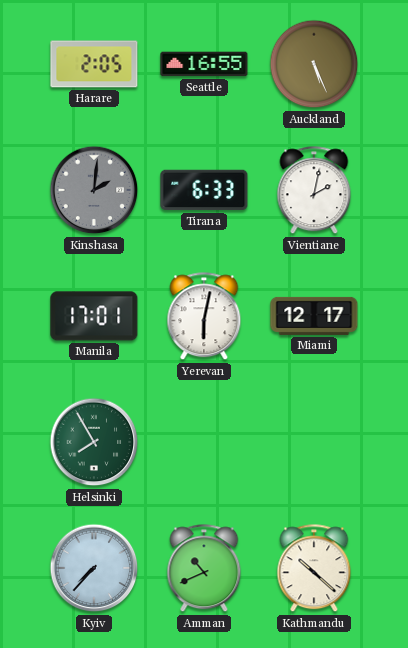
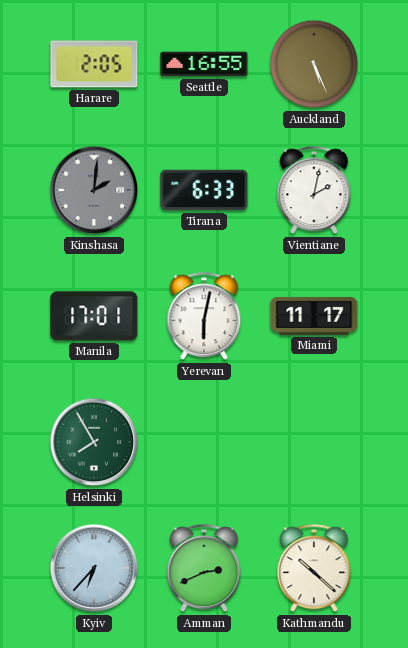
Miami: 12:17 -> 11:17 (314, 316)
Kyiv: 7:37 -> 6:37 (94, 568)
Amman: 10:41 -> 2:41 (204, 569)
